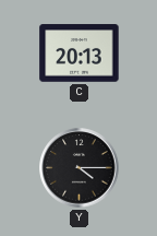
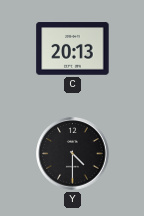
Y: 4:15 -> 4:30 (73, 154)
